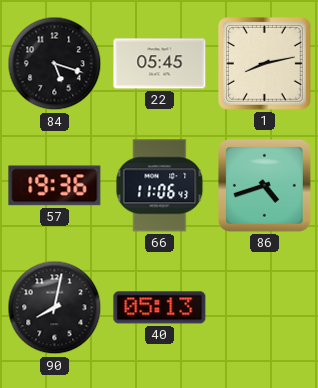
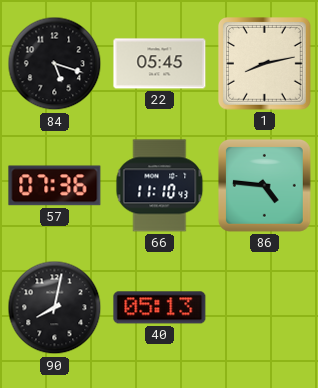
57: 19:36 -> 07:36 (55, 186)
66: 11:06 -> 11:10 (160, 186)
86: 4:42 -> 4:46 (264, 185)
